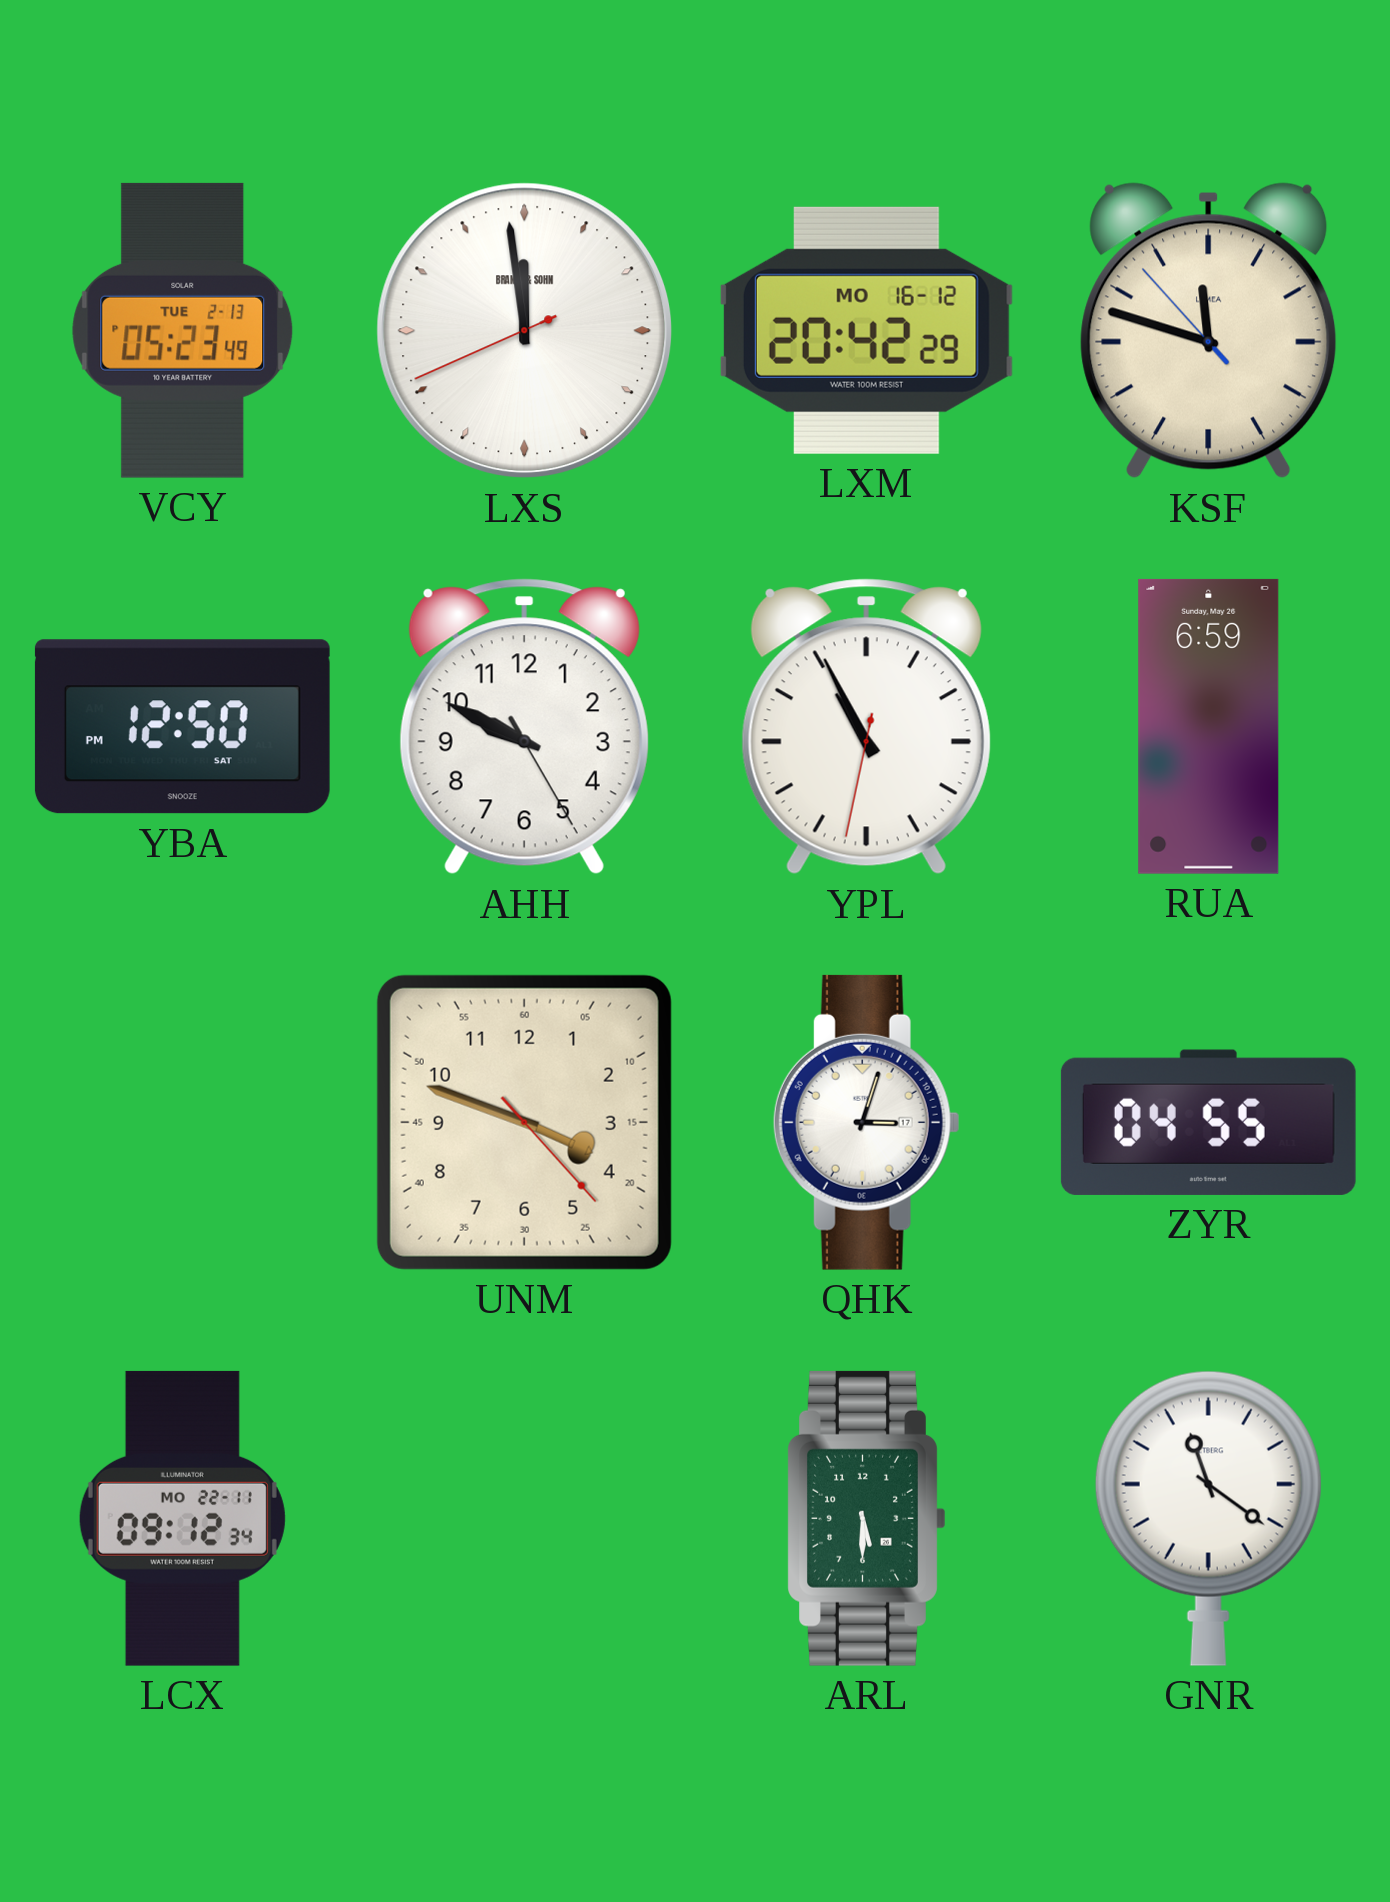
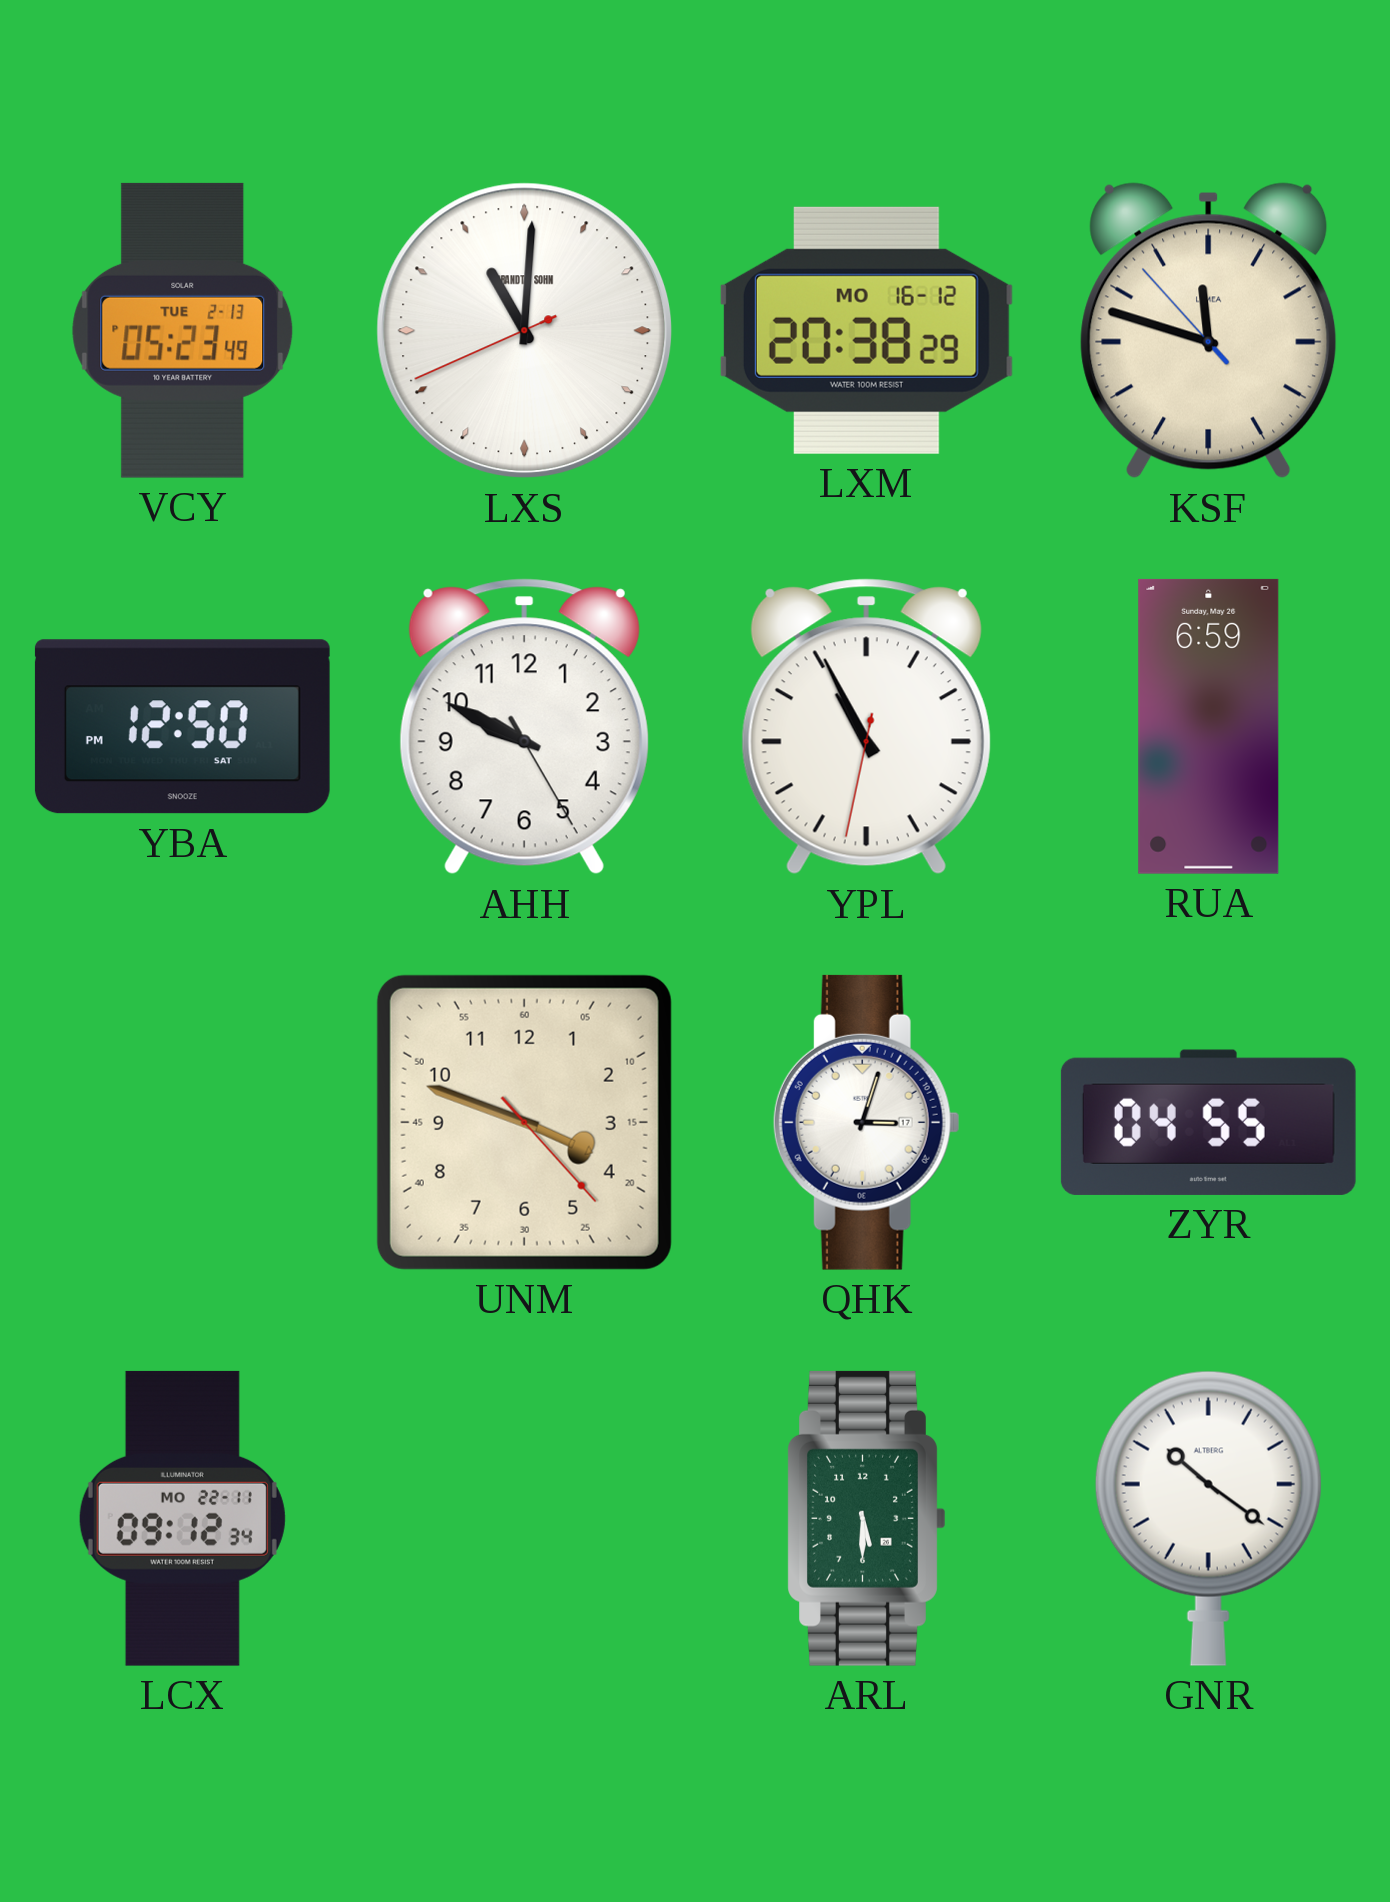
LXS: 11:58 -> 11:00 (525, 331)
LXM: 20:42 -> 20:38 (866, 330)
GNR: 11:21 -> 10:21 (1208, 1518)
